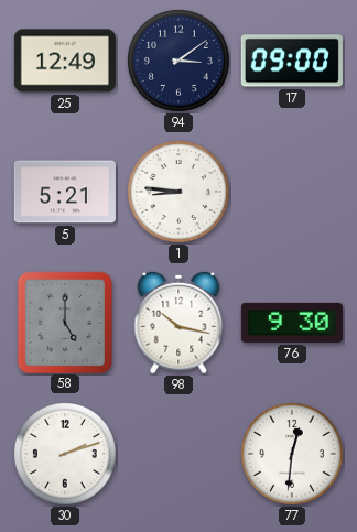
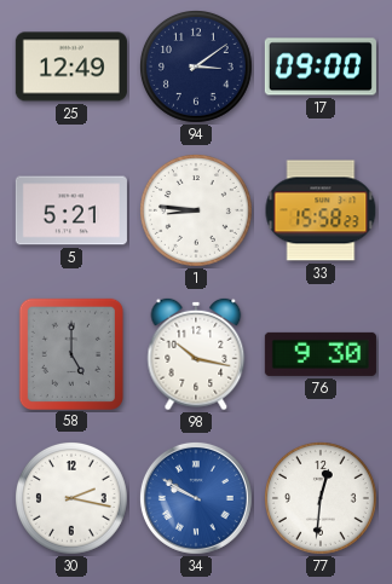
33: none -> 15:58 (321, 210)
30: 2:12 -> 2:17 (73, 499)
34: none -> 9:50 (196, 498)
